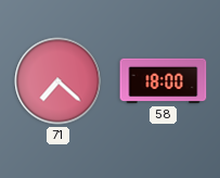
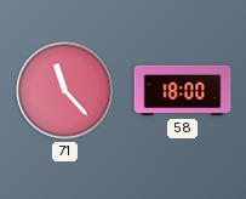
71: 7:22 -> 11:23 (65, 91)
